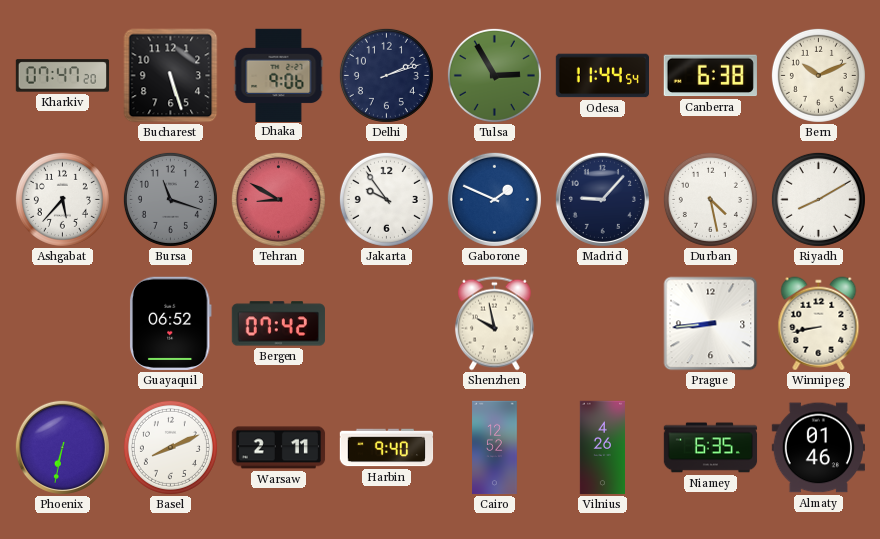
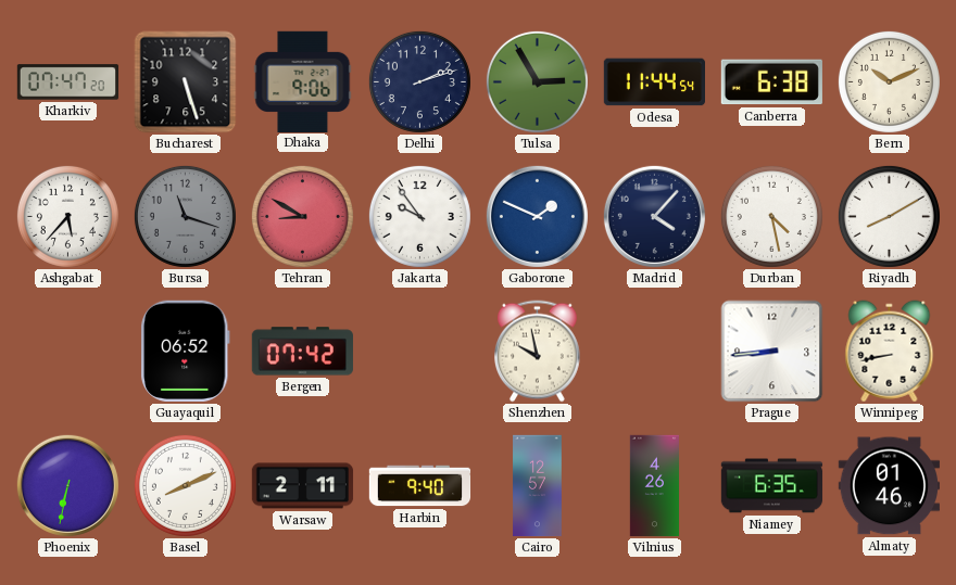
Madrid: 9:07 -> 4:07 (654, 216)
Cairo: 12:52 -> 12:57 (538, 486)
